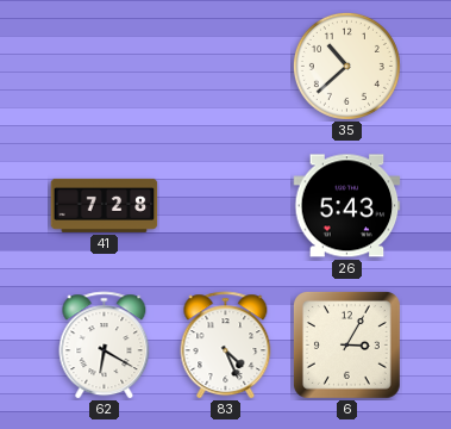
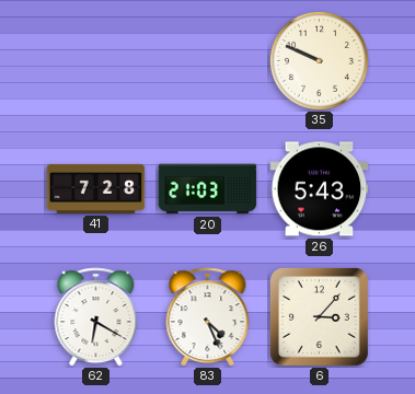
35: 10:38 -> 9:49 (319, 60)
20: none -> 21:03 (208, 189)
6: 3:05 -> 3:07 (319, 316)
